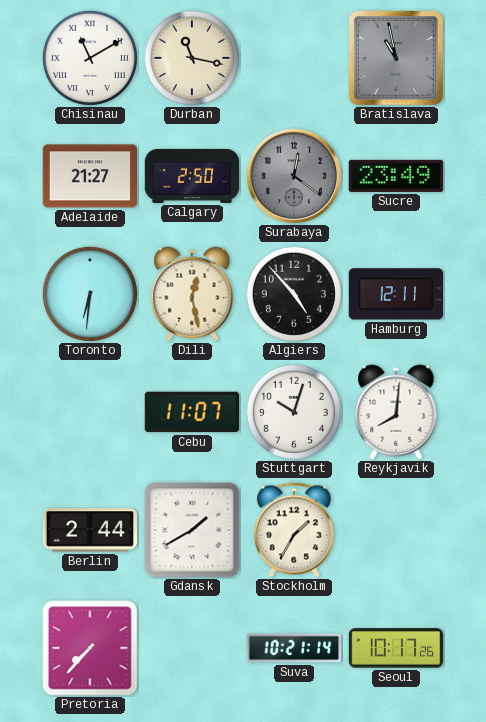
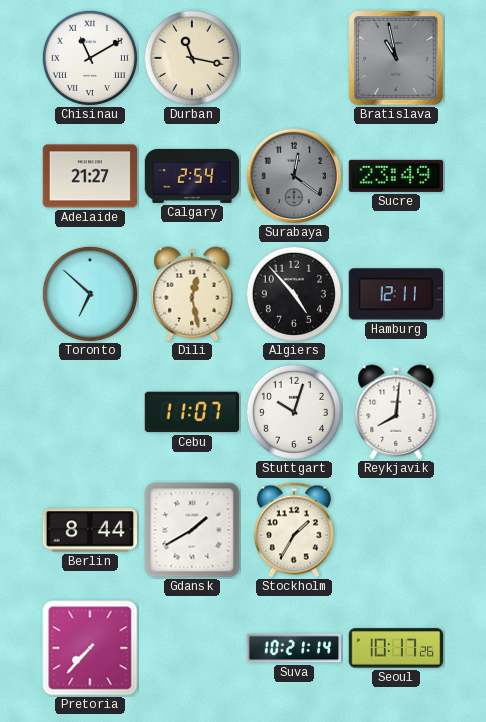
Calgary: 2:50 -> 2:54 (192, 176)
Toronto: 6:31 -> 6:52 (90, 294)
Berlin: 2:44 -> 8:44 (89, 530)
